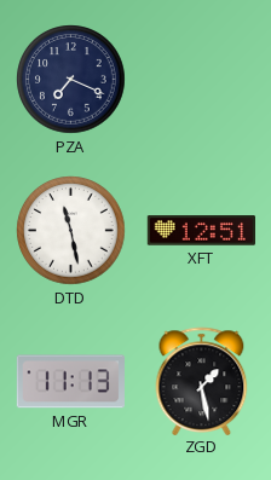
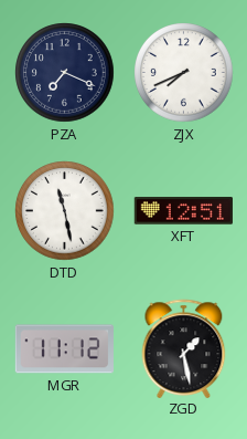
ZJX: none -> 7:41 (184, 73)
MGR: 11:13 -> 11:12 (64, 349)
